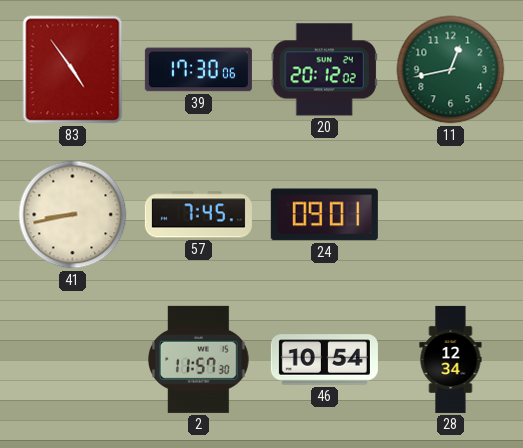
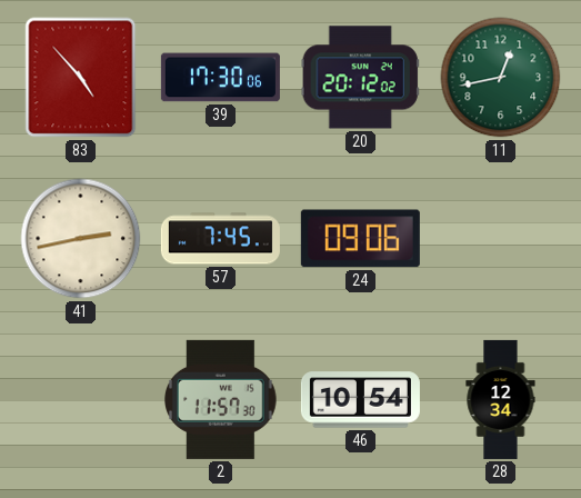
83: 4:54 -> 4:53 (81, 78)
41: 8:43 -> 2:43 (81, 239)
24: 09:01 -> 09:06 (360, 239)
